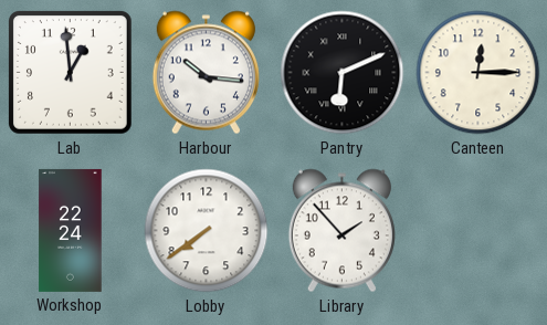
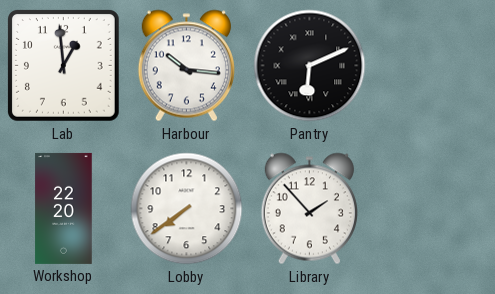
Canteen: 12:15 -> none (478, 73)
Workshop: 22:24 -> 22:20 (64, 208)
